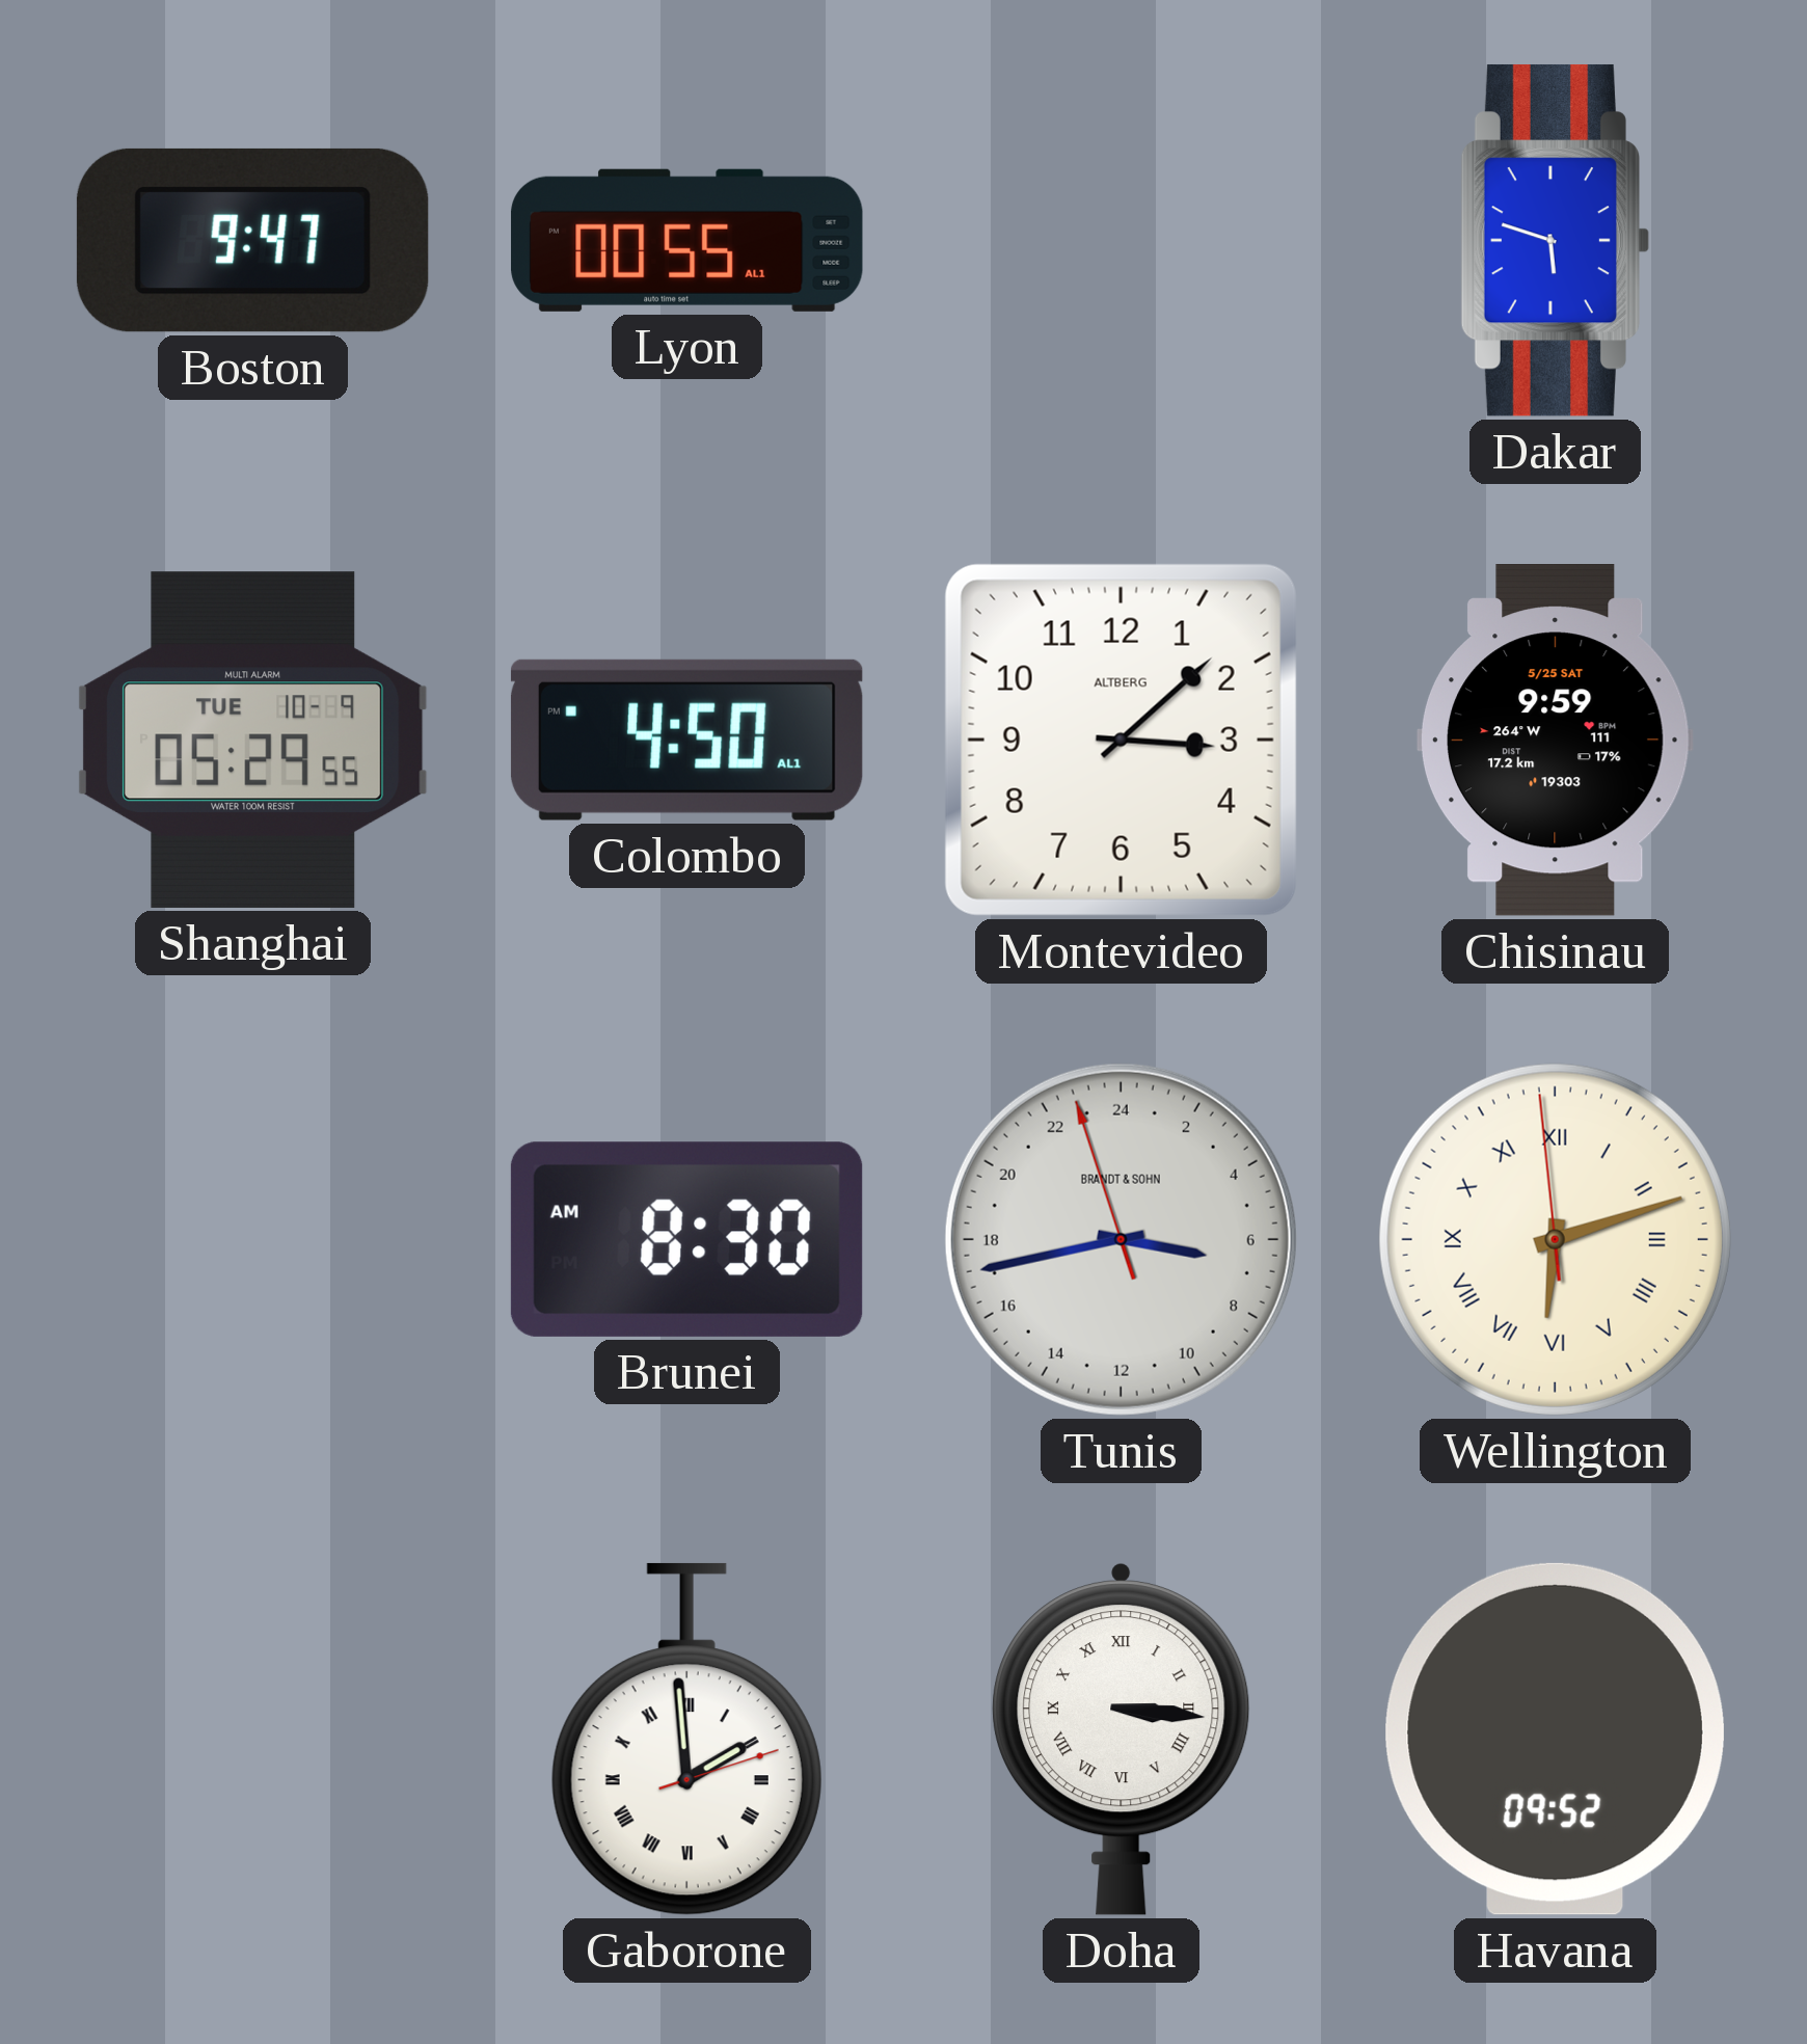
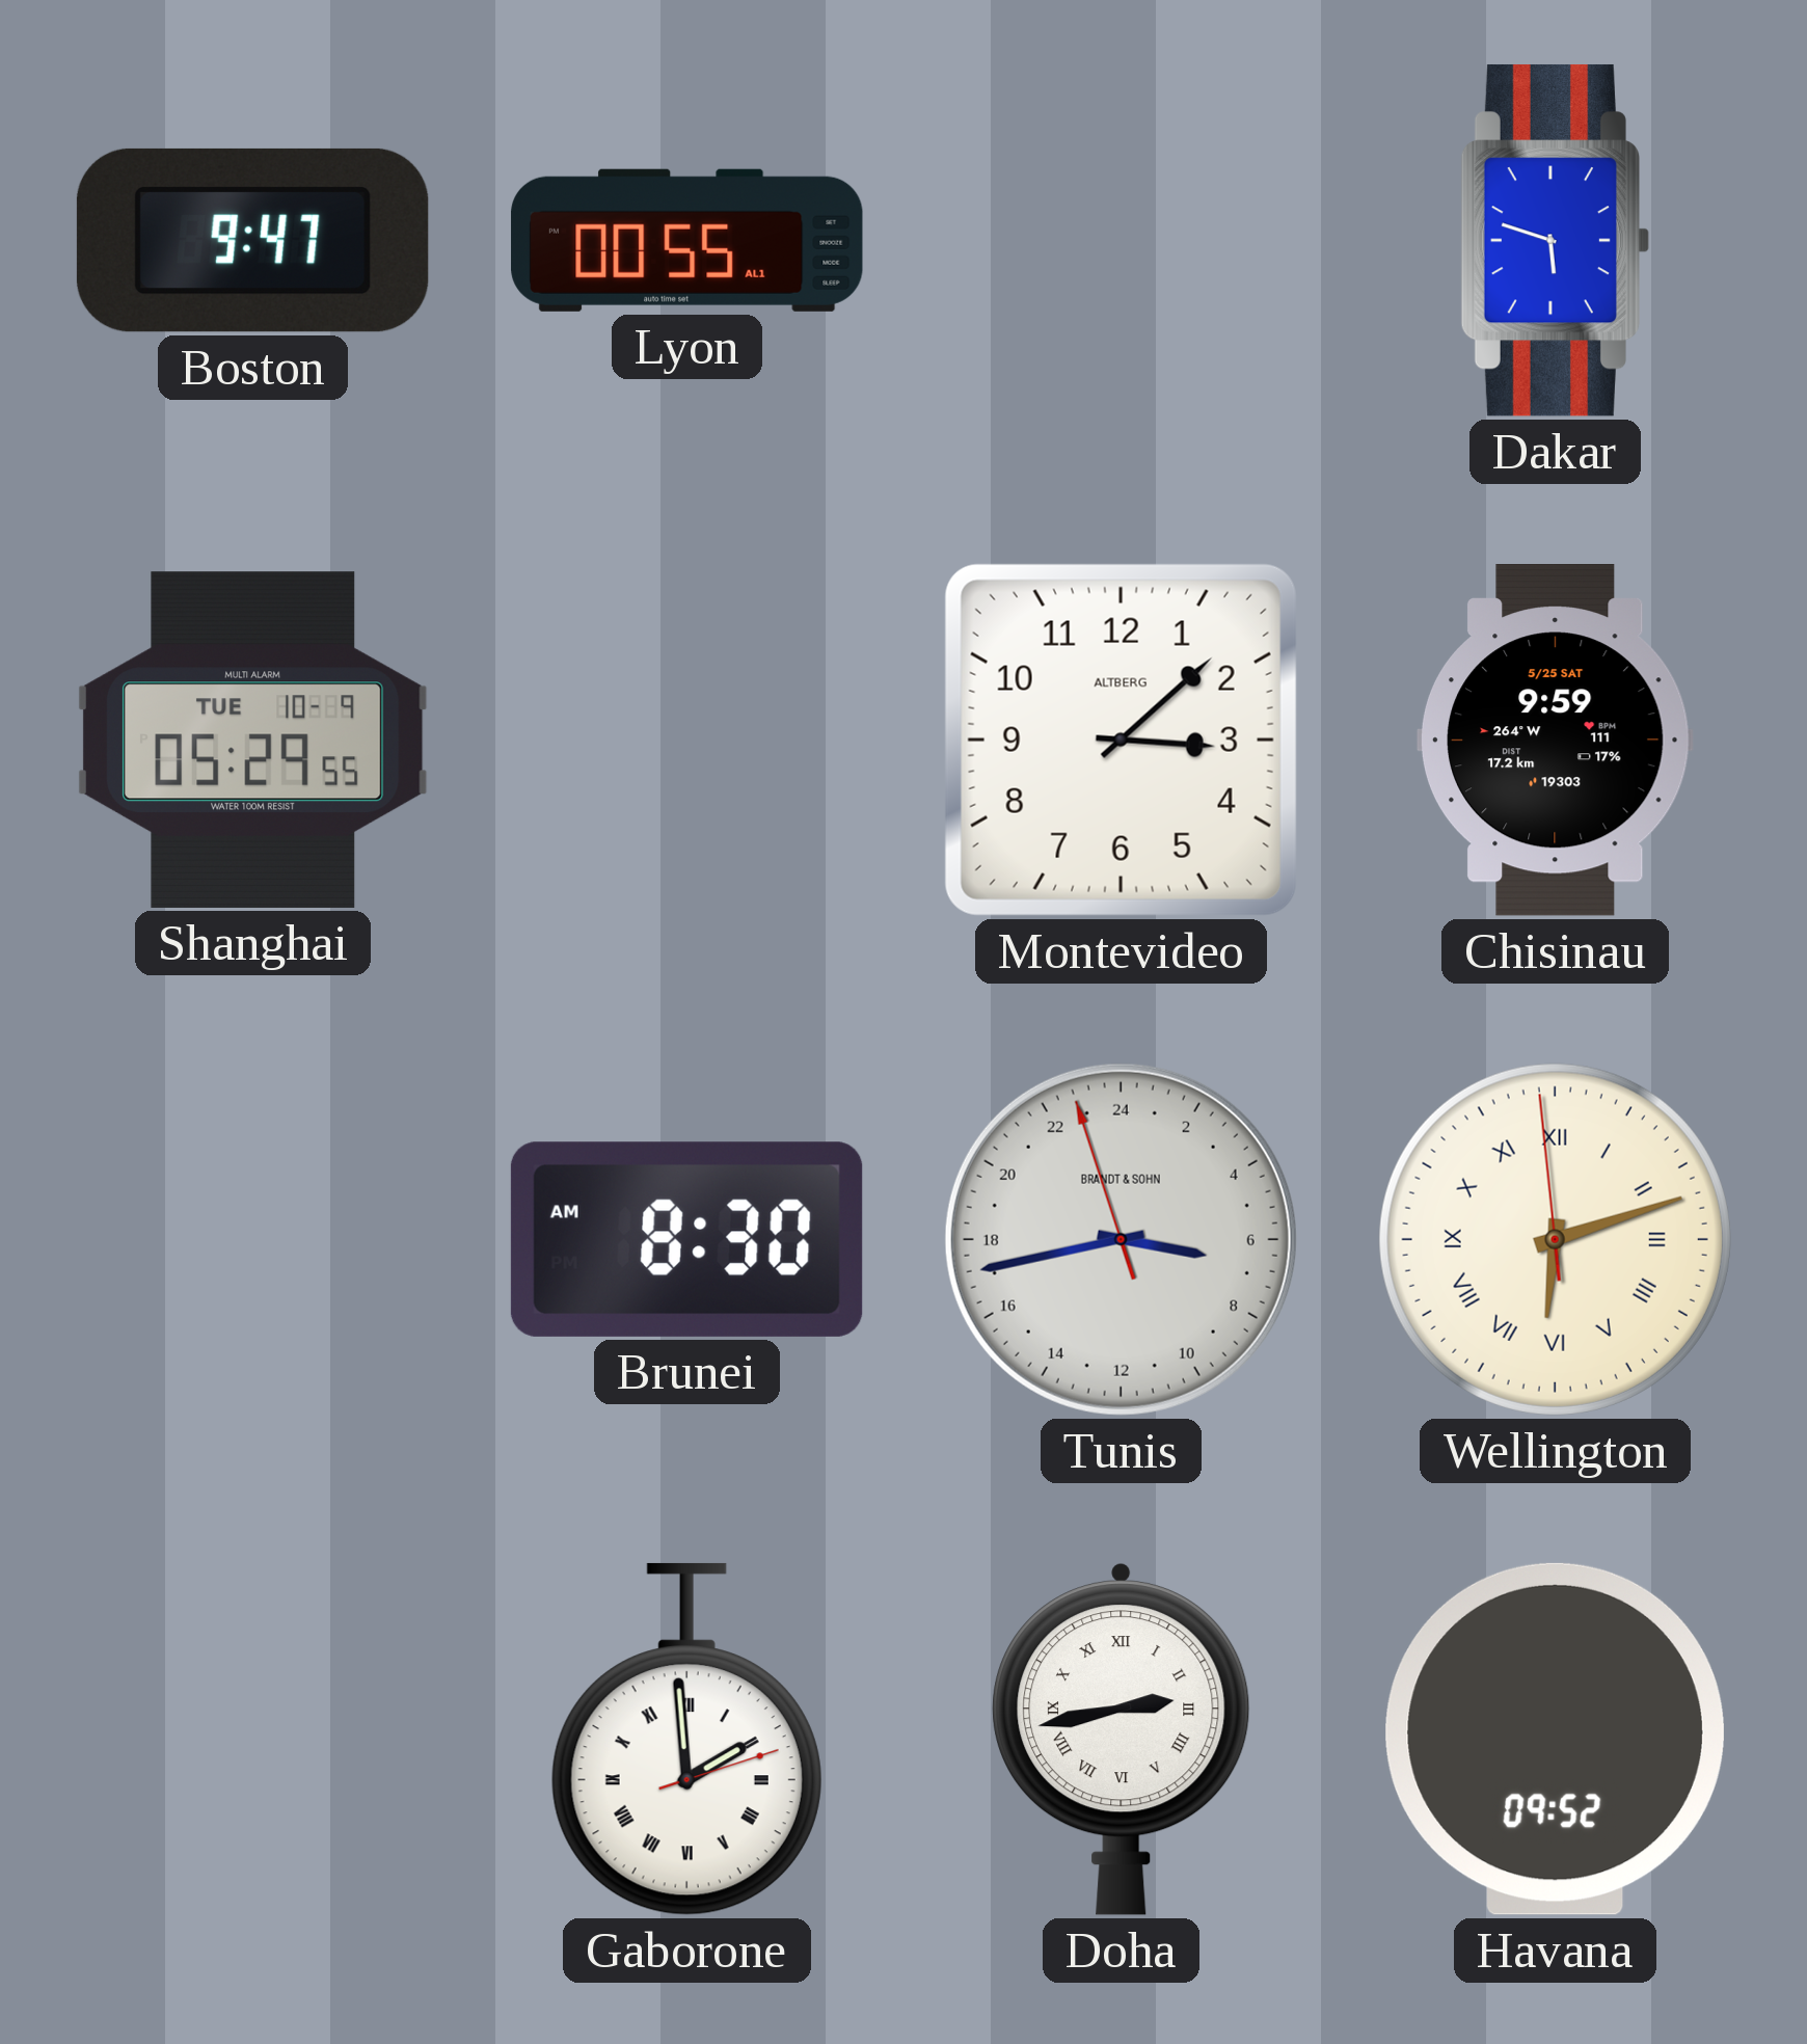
Colombo: 4:50 -> none (686, 739)
Doha: 3:16 -> 2:43 (1122, 1739)
